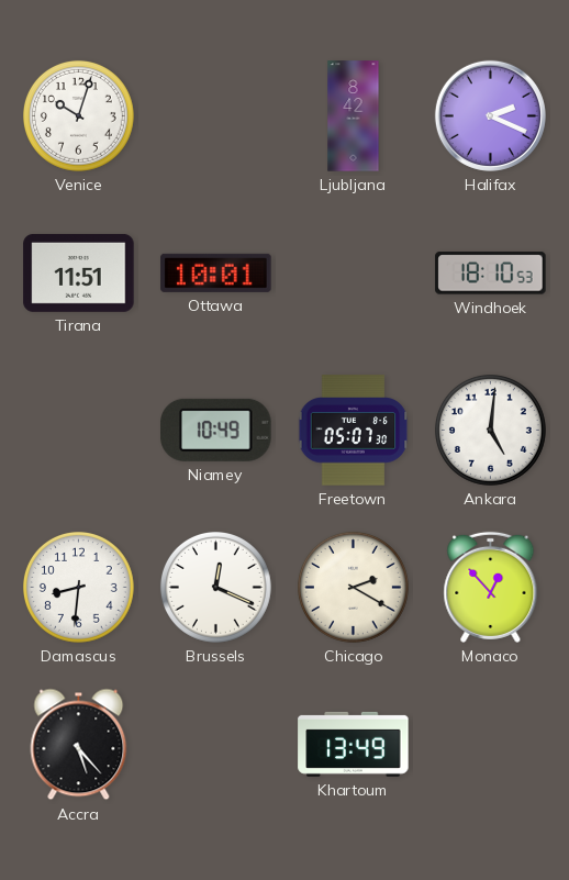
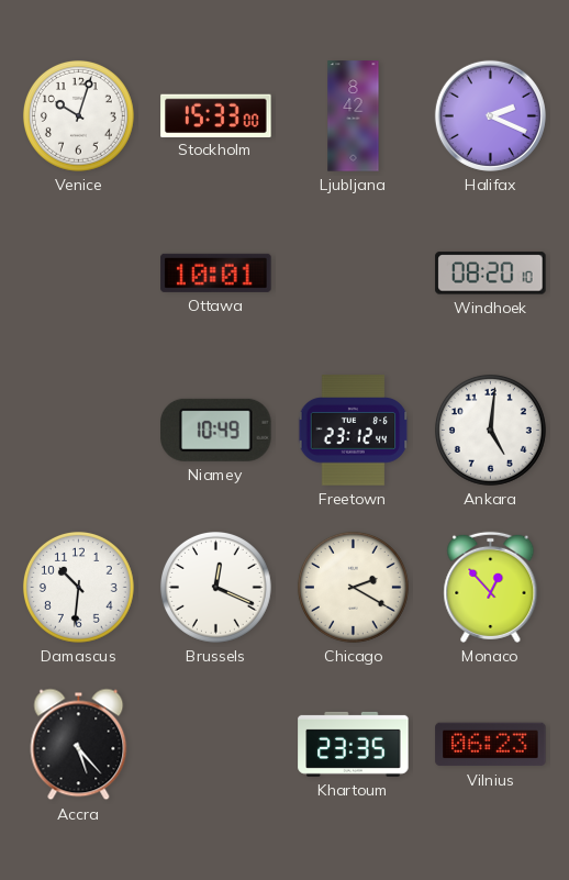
Stockholm: none -> 15:33 (216, 115)
Tirana: 11:51 -> none (79, 272)
Windhoek: 18:10 -> 08:20 (491, 274)
Freetown: 05:07 -> 23:12 (354, 431)
Damascus: 8:31 -> 10:31 (78, 587)
Khartoum: 13:49 -> 23:35 (354, 744)
Vilnius: none -> 06:23 (491, 745)
